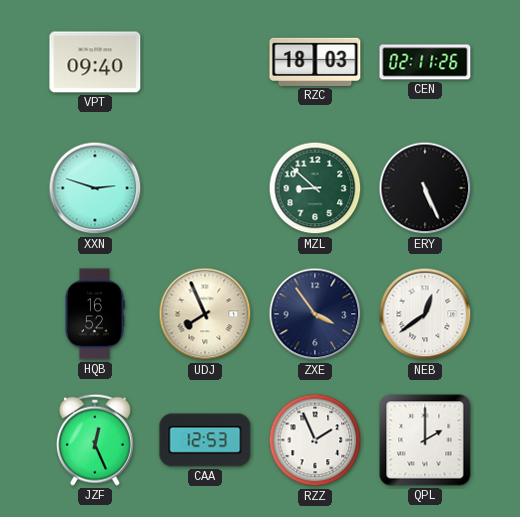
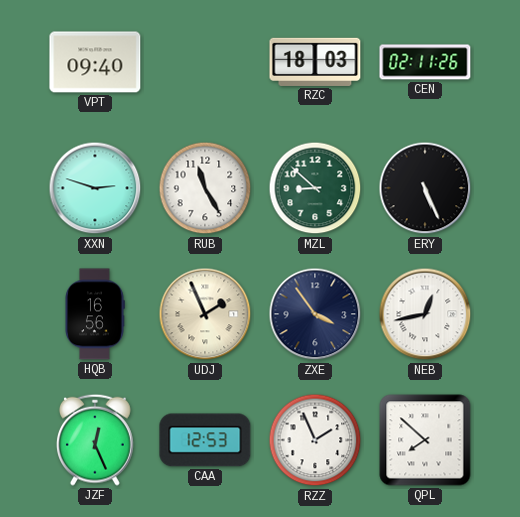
RUB: none -> 11:25 (205, 188)
HQB: 16:52 -> 16:56 (95, 314)
UDJ: 7:56 -> 1:56 (205, 314)
NEB: 12:39 -> 12:43 (425, 314)
QPL: 2:00 -> 7:52 (425, 440)
